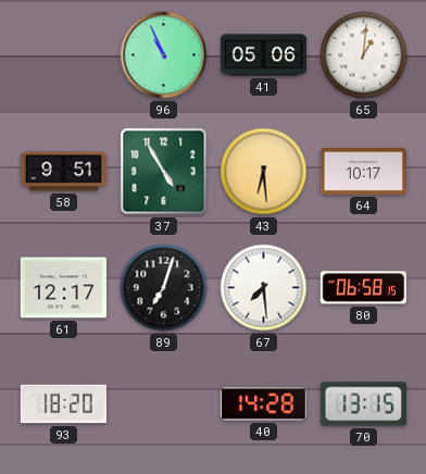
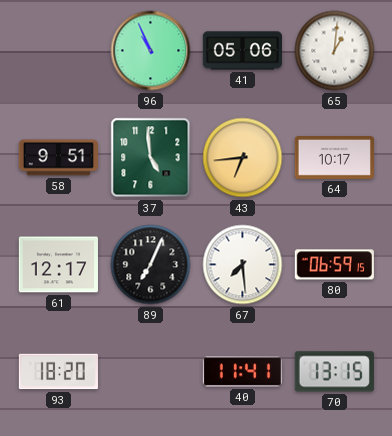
37: 4:55 -> 4:59 (151, 158)
43: 6:29 -> 6:44 (243, 158)
89: 7:03 -> 7:04 (151, 265)
80: 06:58 -> 06:59 (334, 265)
40: 14:28 -> 11:41 (242, 372)
